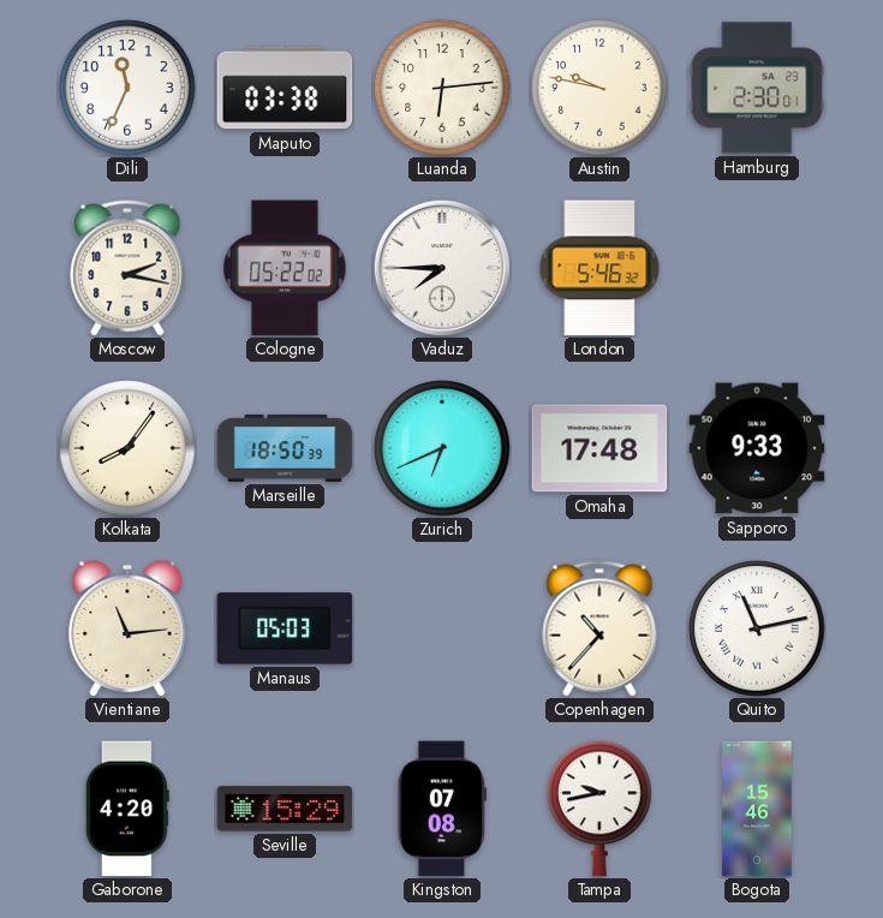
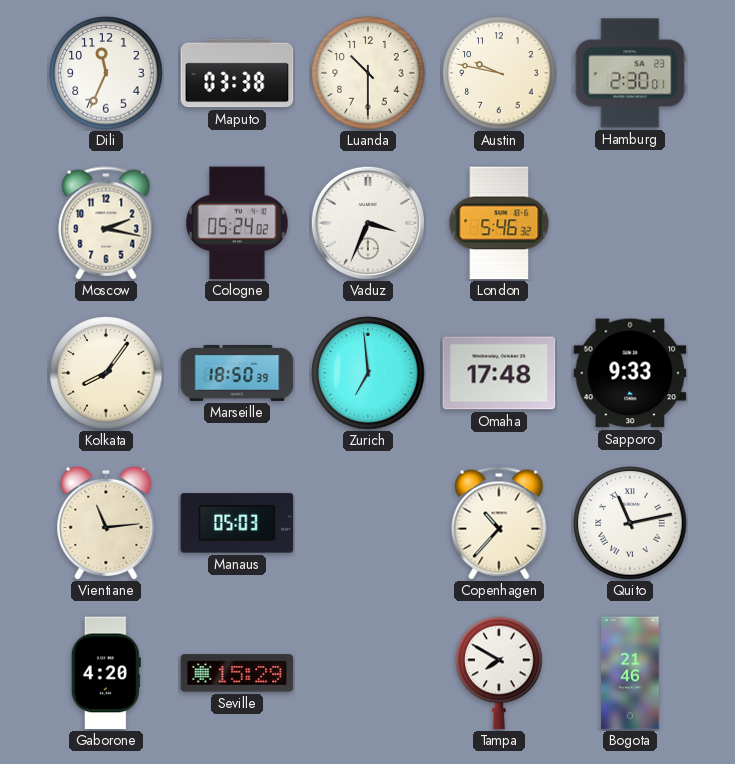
Luanda: 6:14 -> 10:30 (368, 73)
Cologne: 05:22 -> 05:24 (237, 223)
Vaduz: 7:45 -> 3:34 (368, 223)
Zurich: 6:41 -> 6:59 (368, 373)
Kingston: 07:08 -> none (442, 809)
Tampa: 9:43 -> 7:50 (499, 673)
Bogota: 15:46 -> 21:46 (630, 673)
